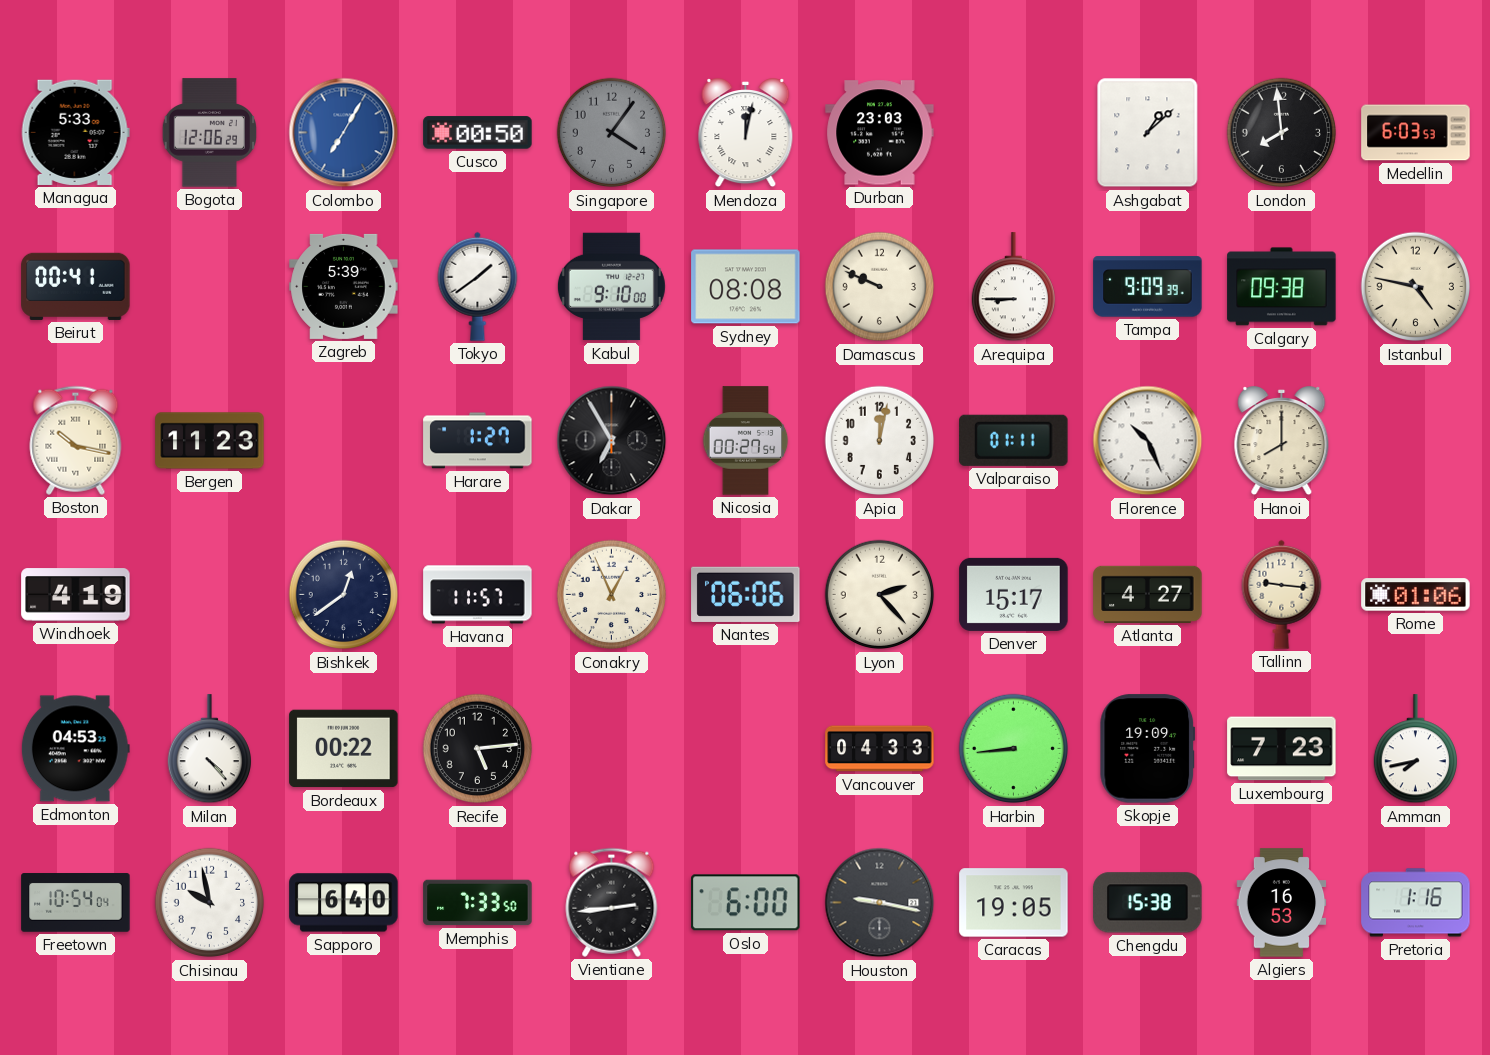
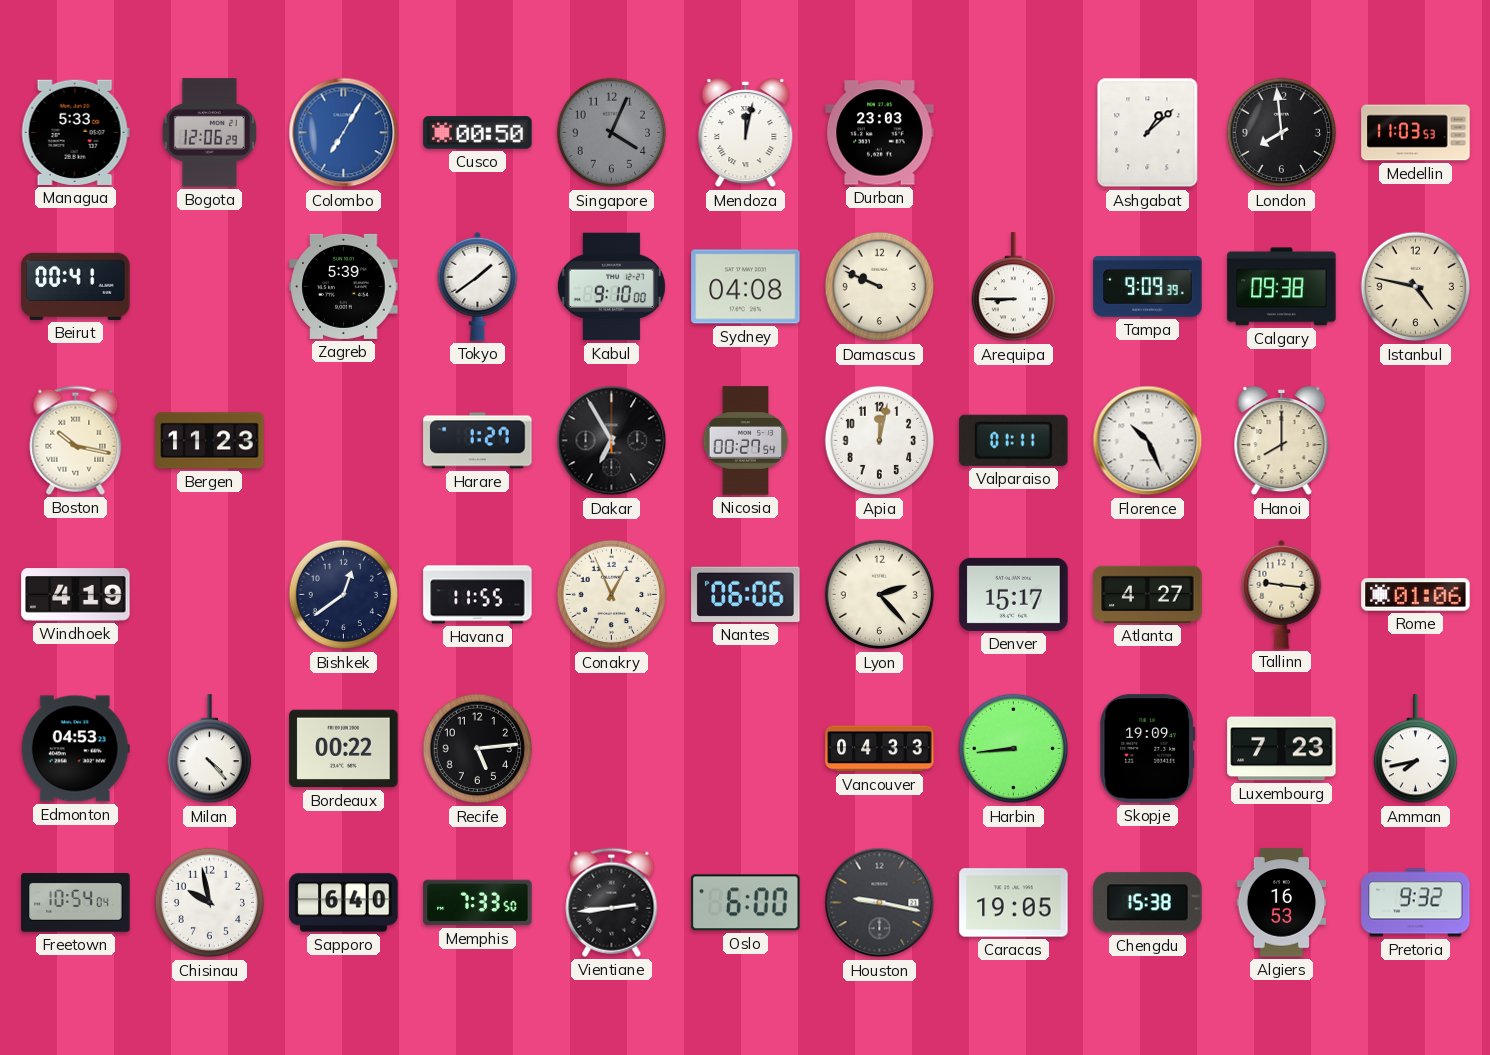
Singapore: 4:06 -> 4:04 (612, 133)
Medellin: 6:03 -> 11:03 (1416, 133)
Sydney: 08:08 -> 04:08 (746, 287)
Havana: 11:57 -> 11:55 (478, 595)
Pretoria: 1:16 -> 9:32 (1416, 903)
